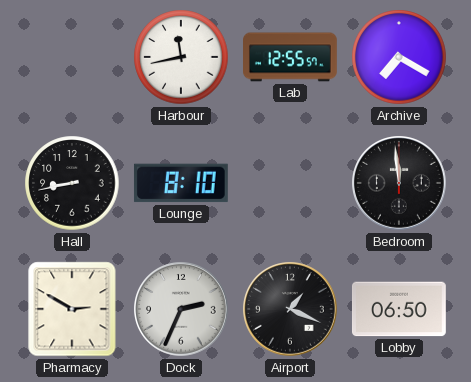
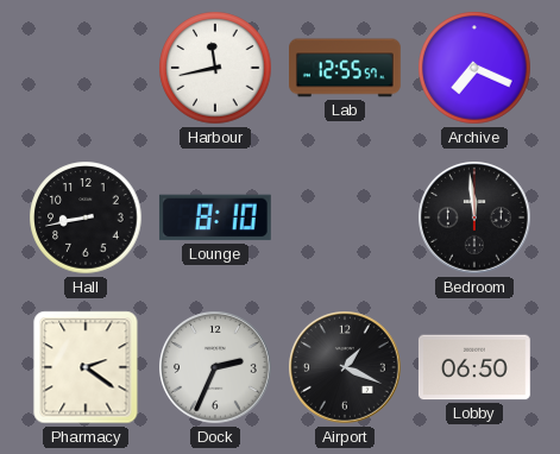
Archive: 7:20 -> 7:19 (474, 68)
Pharmacy: 2:50 -> 2:21 (86, 367)
